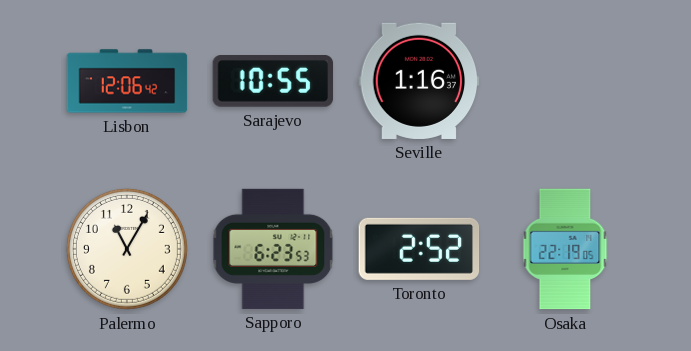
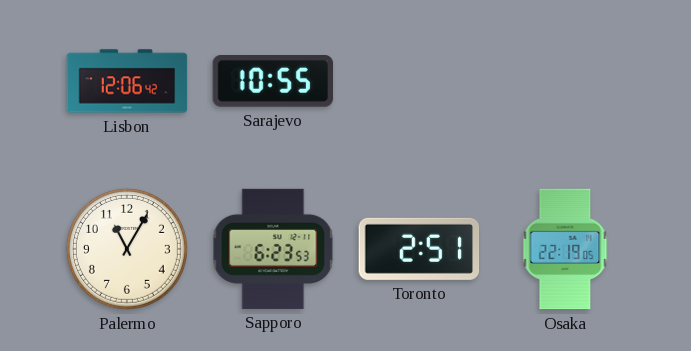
Seville: 1:16 -> none (419, 81)
Toronto: 2:52 -> 2:51 (419, 249)
